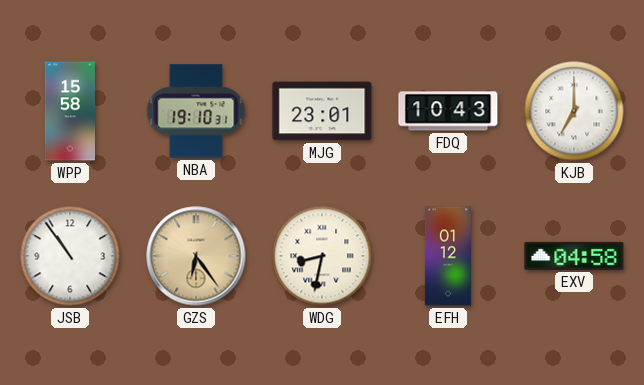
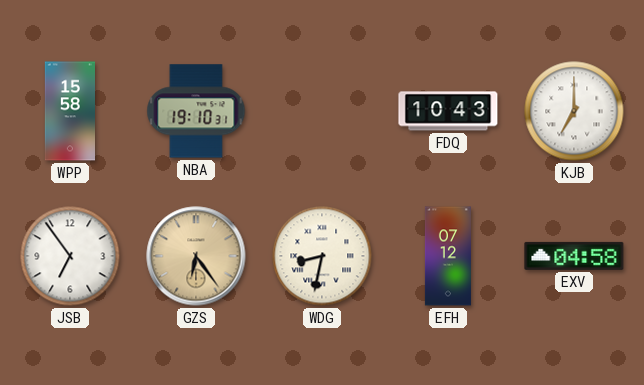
MJG: 23:01 -> none (322, 111)
JSB: 10:54 -> 6:54 (70, 256)
EFH: 01:12 -> 07:12 (448, 256)
